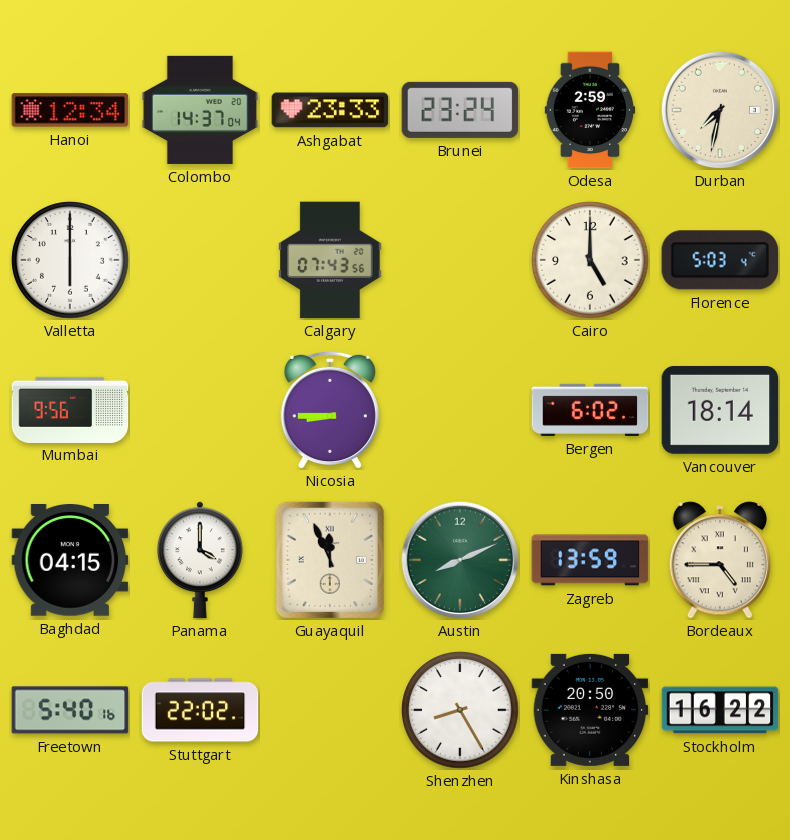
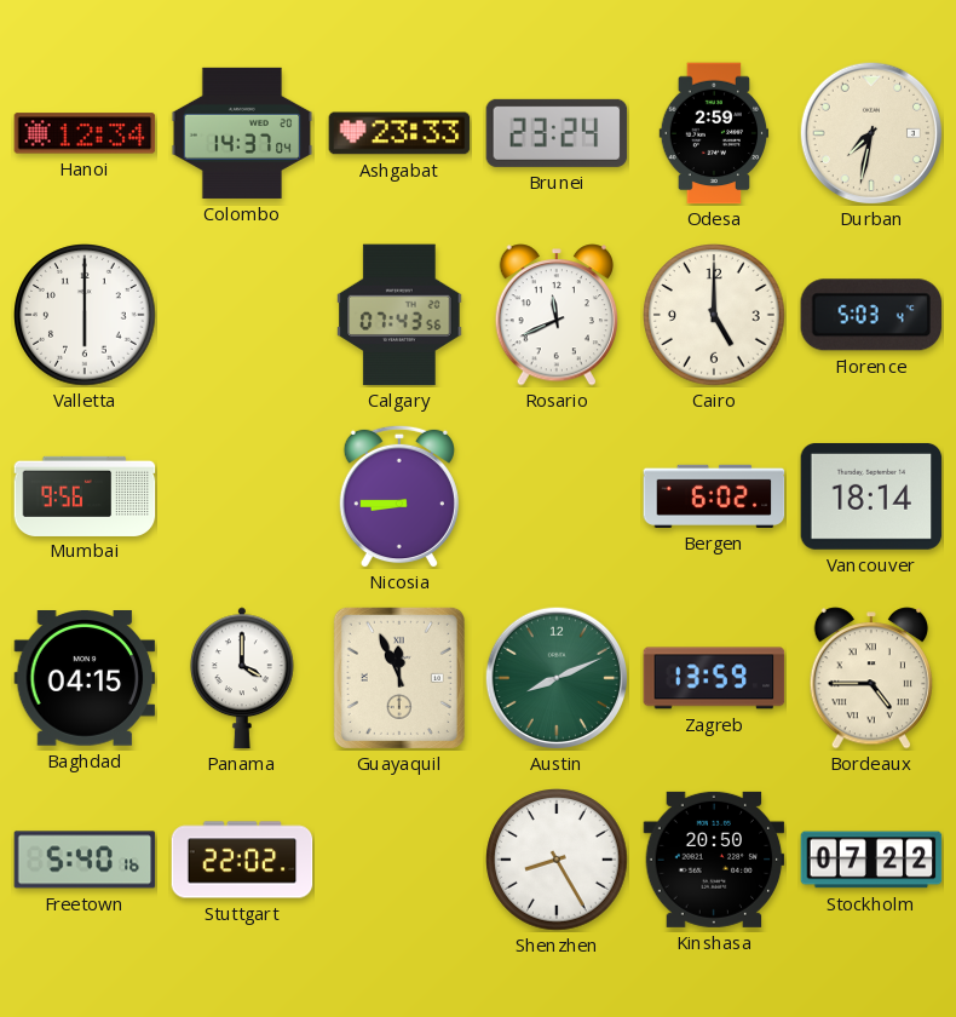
Rosario: none -> 11:41 (555, 315)
Stockholm: 16:22 -> 07:22 (871, 860)
